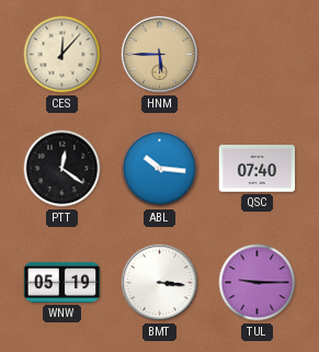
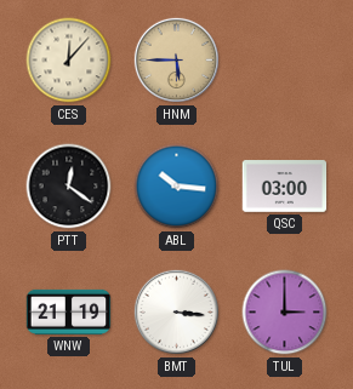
QSC: 07:40 -> 03:00 (285, 187)
WNW: 05:19 -> 21:19 (69, 311)
TUL: 9:15 -> 3:00 (285, 313)
